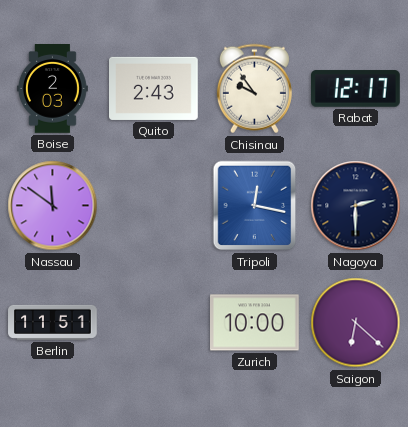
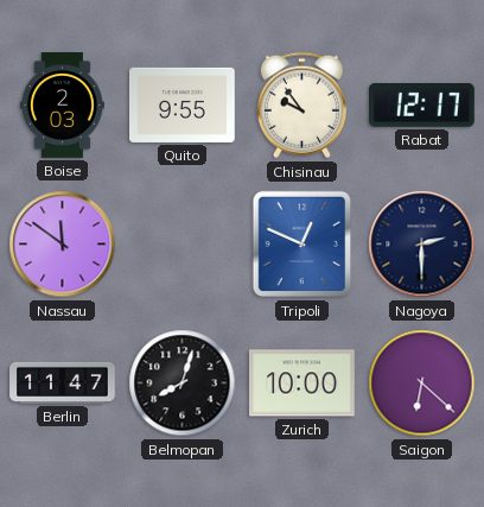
Quito: 2:43 -> 9:55 (183, 104)
Tripoli: 12:17 -> 12:49 (302, 245)
Berlin: 11:51 -> 11:47 (63, 382)
Belmopan: none -> 8:03 (183, 384)
